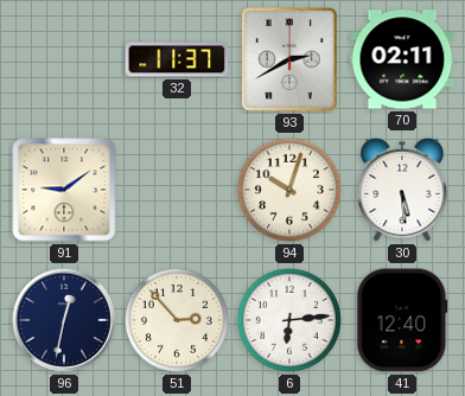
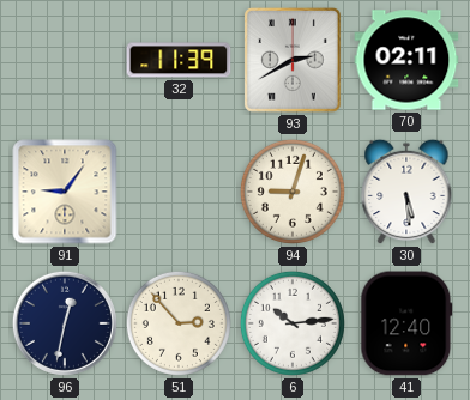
32: 11:37 -> 11:39 (179, 60)
91: 9:09 -> 9:06 (65, 192)
94: 10:03 -> 9:03 (293, 192)
6: 6:14 -> 10:14 (293, 323)
